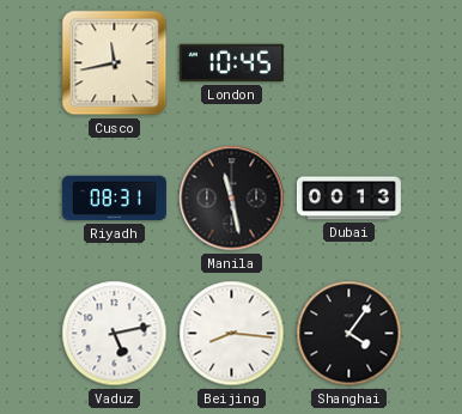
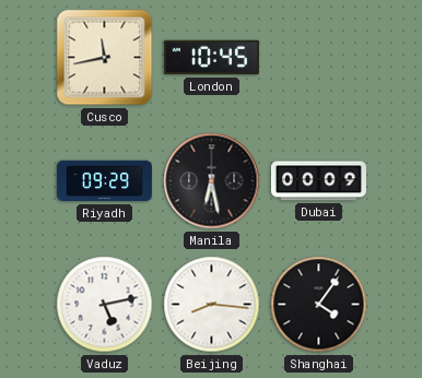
Riyadh: 08:31 -> 09:29 (104, 181)
Manila: 11:28 -> 6:28 (212, 181)
Dubai: 00:13 -> 00:09 (318, 181)
